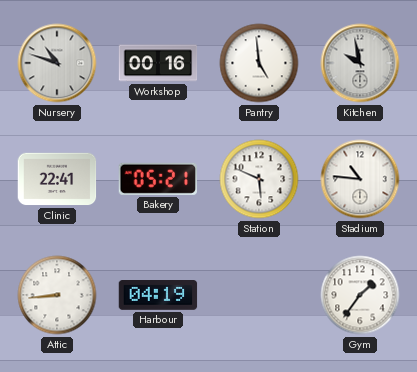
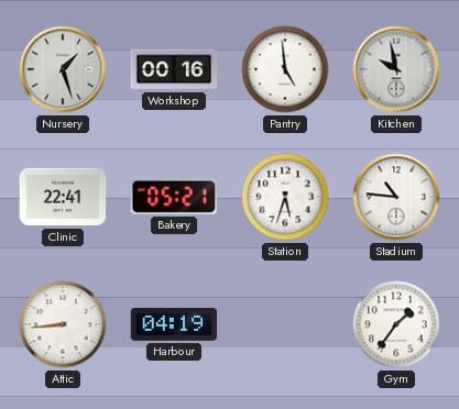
Nursery: 10:48 -> 1:27 (63, 69)
Station: 5:49 -> 5:33 (285, 197)
